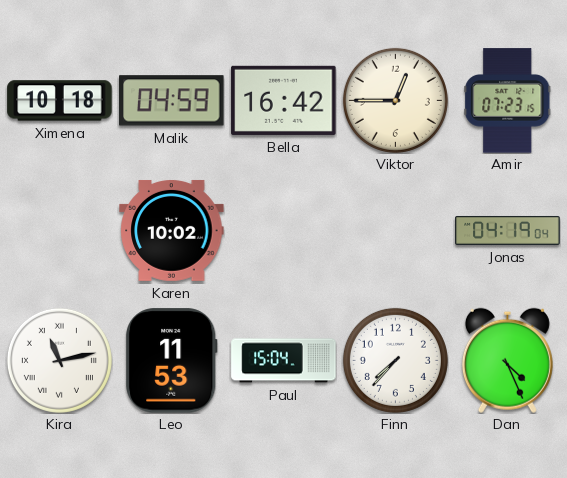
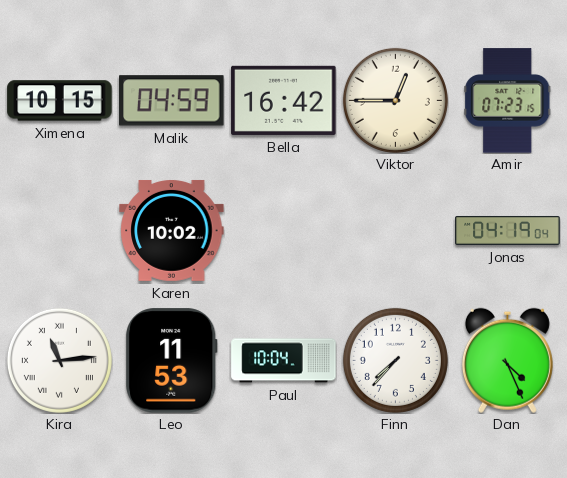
Ximena: 10:18 -> 10:15 (60, 101)
Kira: 11:13 -> 11:14 (59, 360)
Paul: 15:04 -> 10:04 (284, 361)
